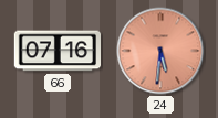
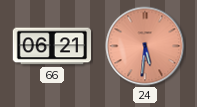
66: 07:16 -> 06:21 (52, 46)
